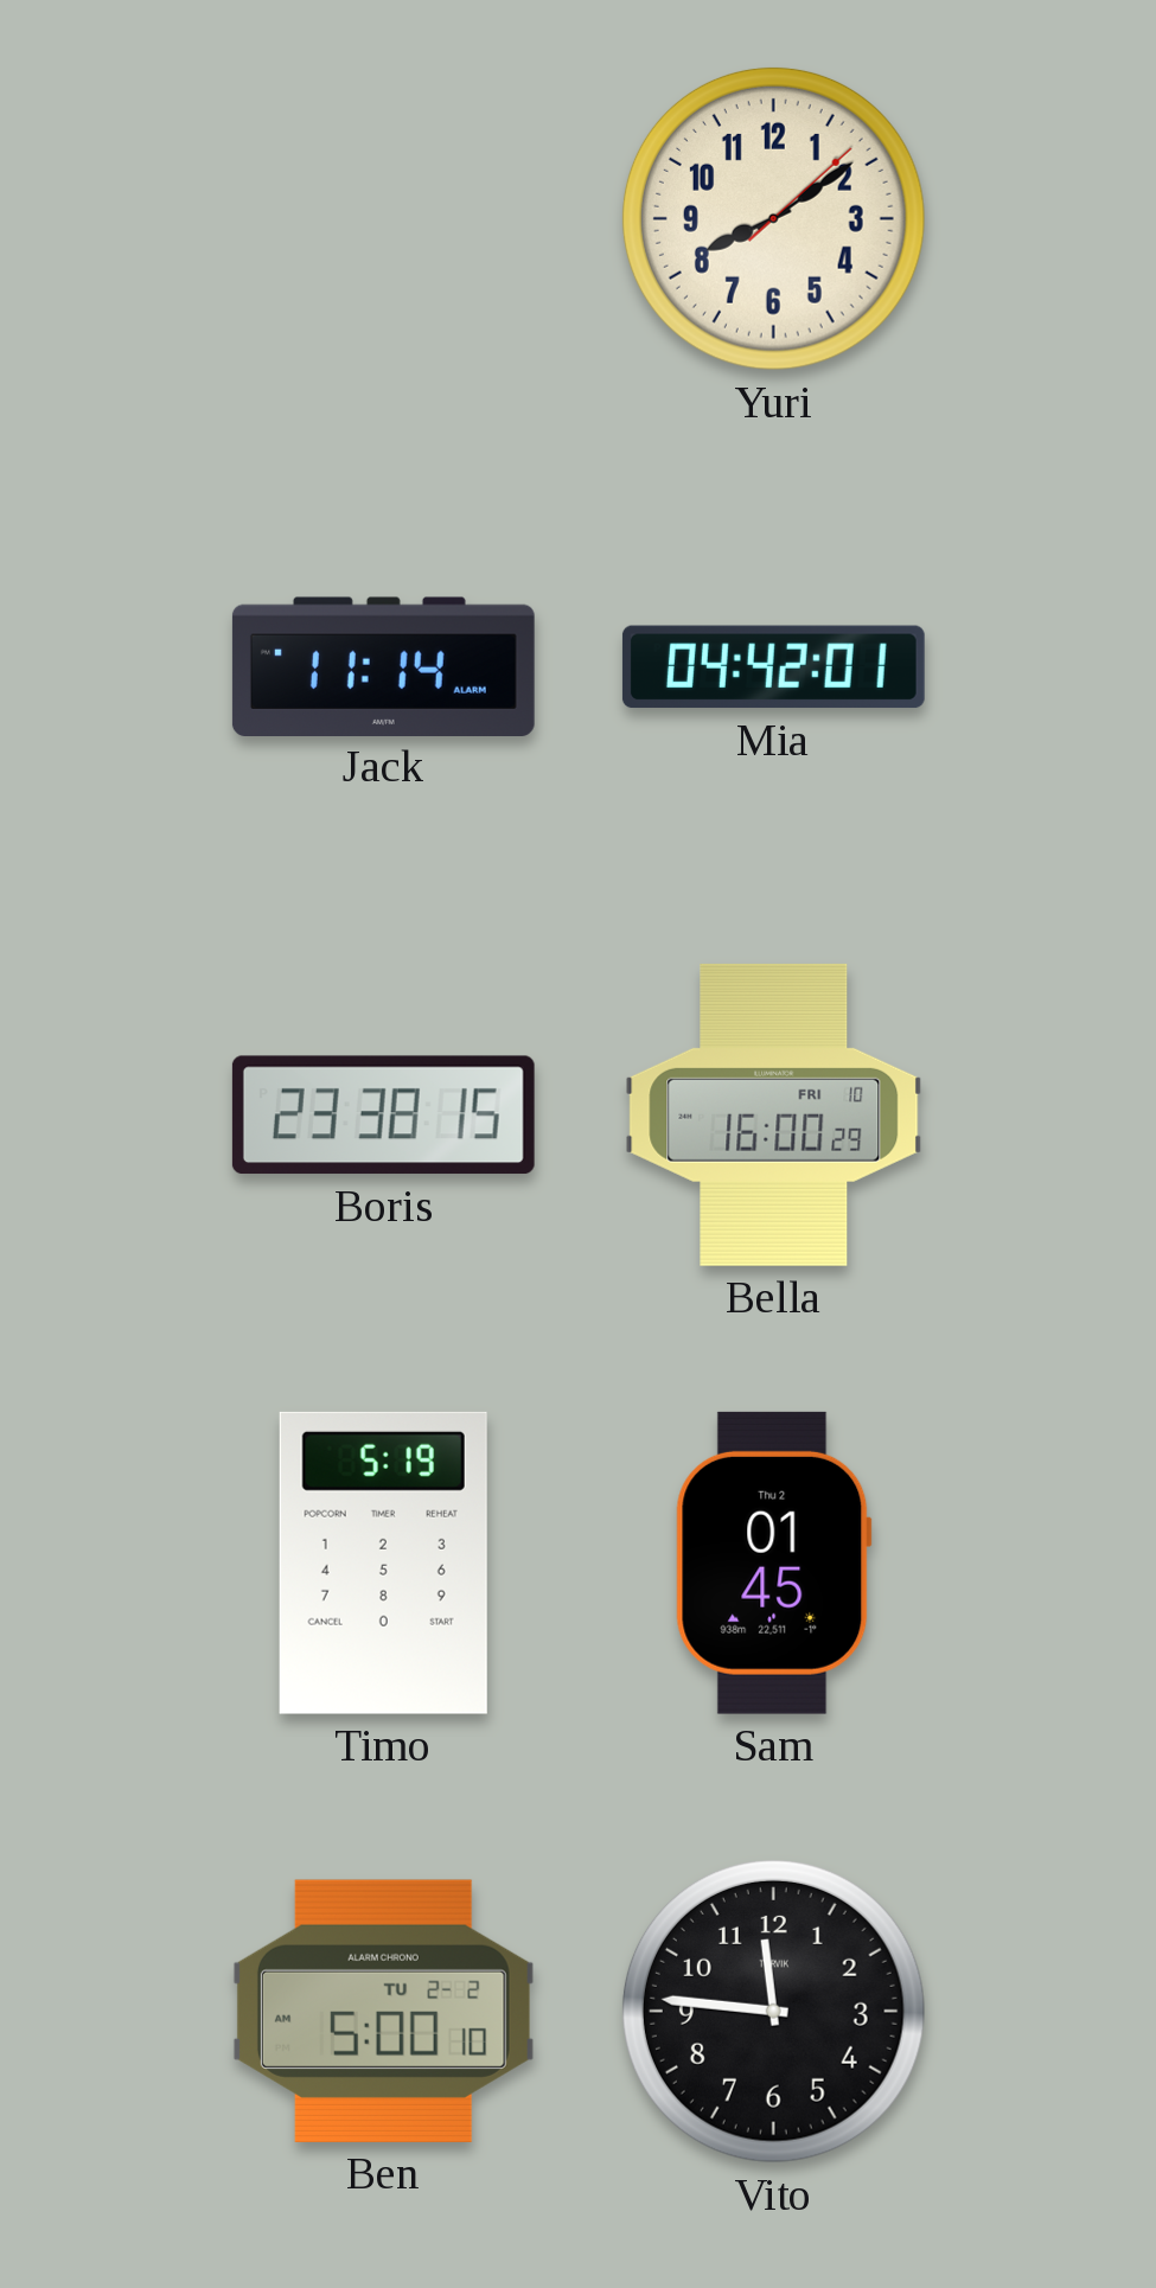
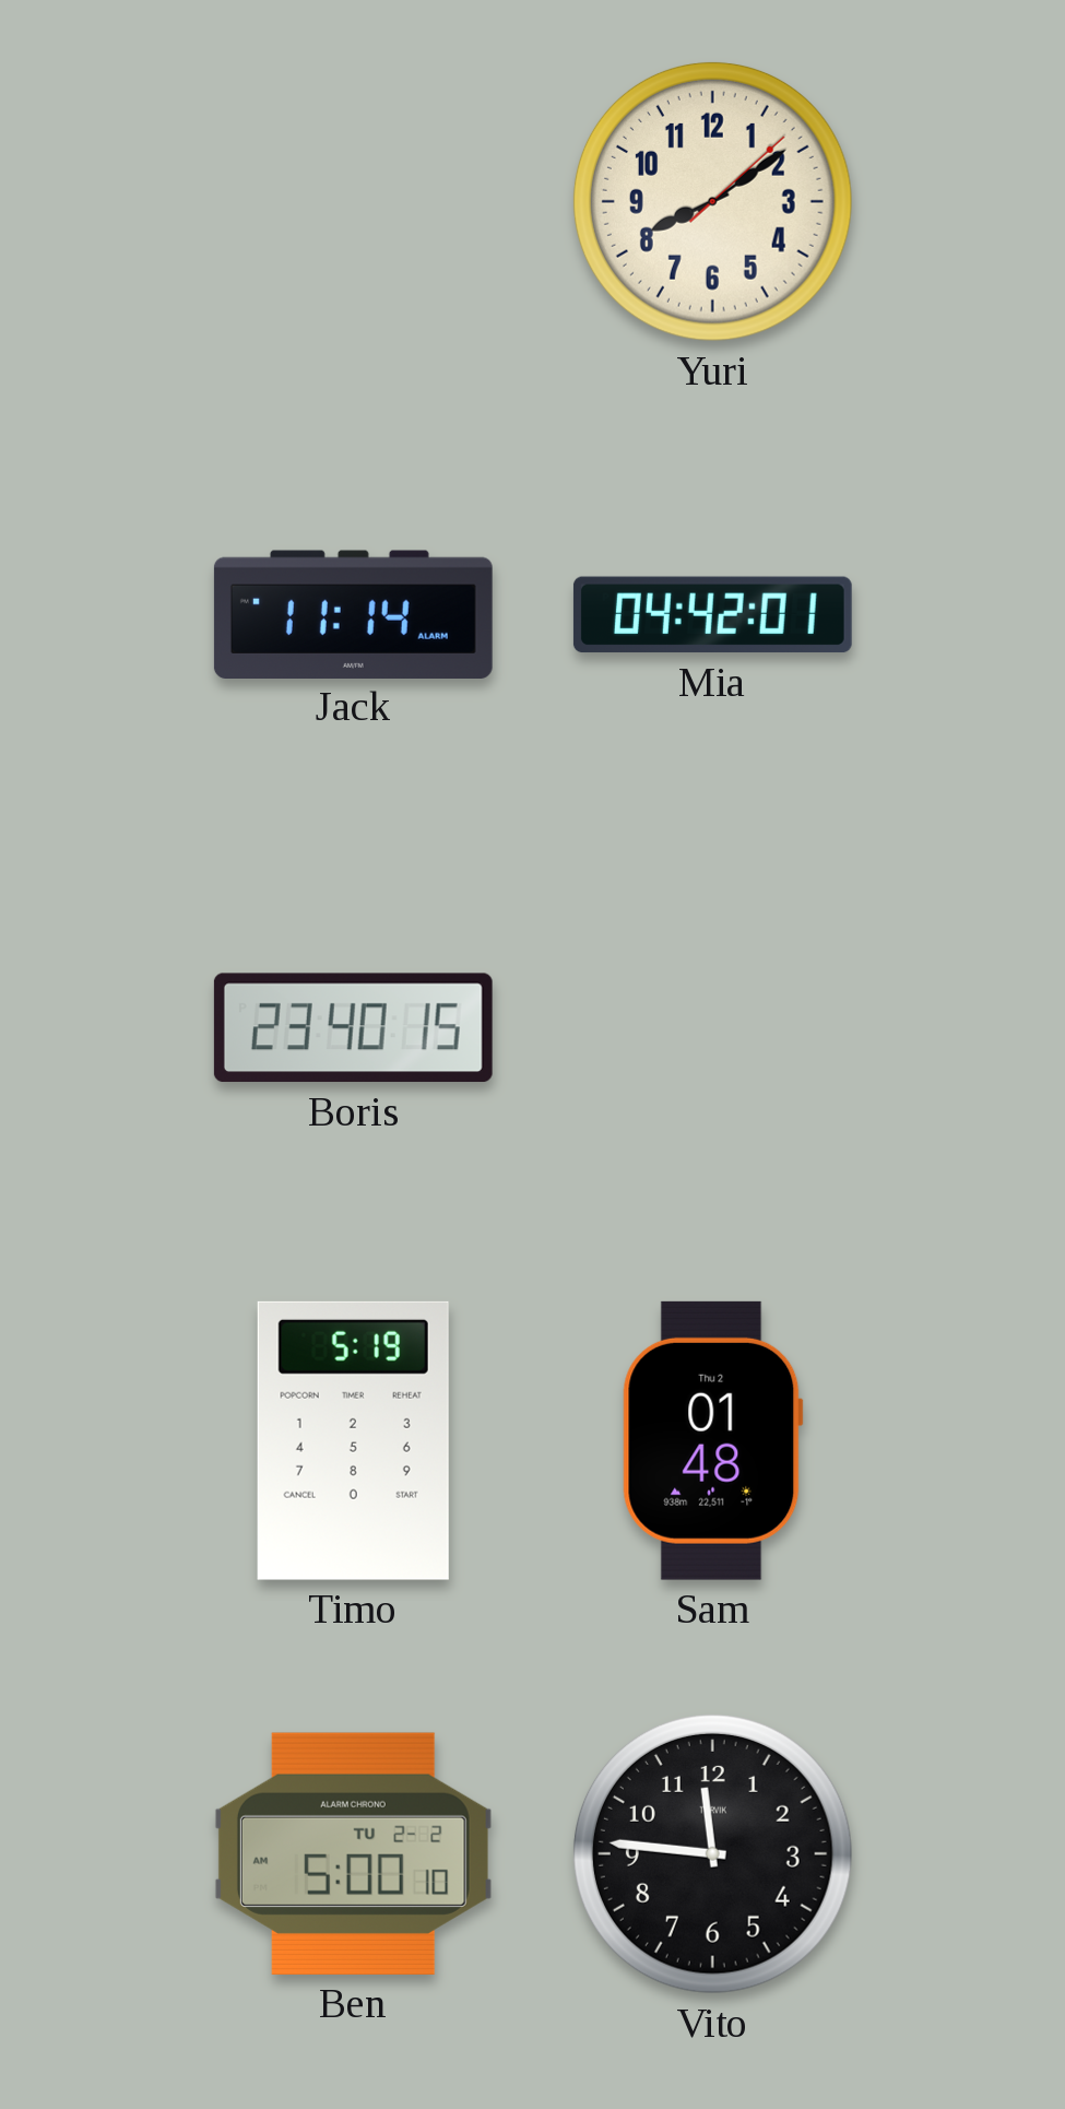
Boris: 23:38 -> 23:40 (353, 1028)
Bella: 16:00 -> none (774, 1114)
Sam: 01:45 -> 01:48 (712, 1440)
